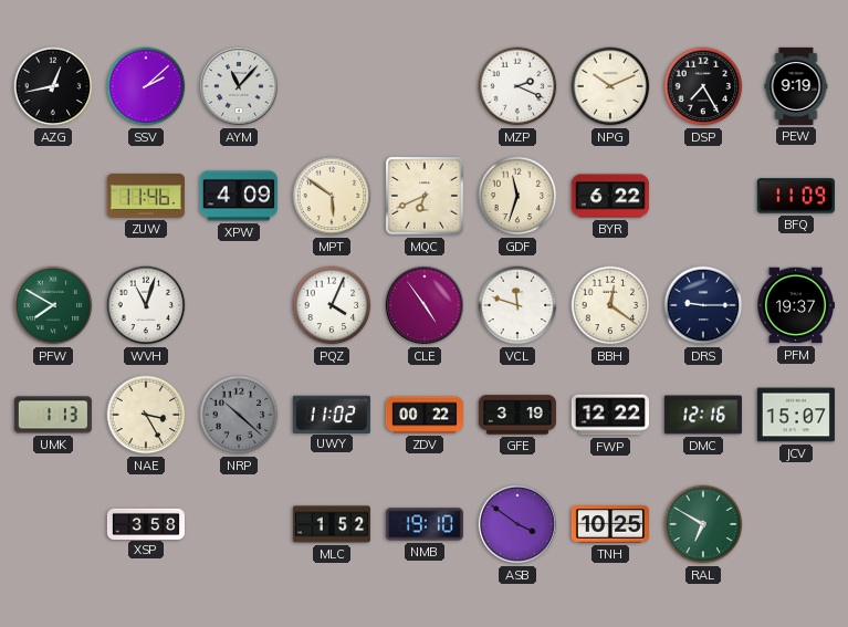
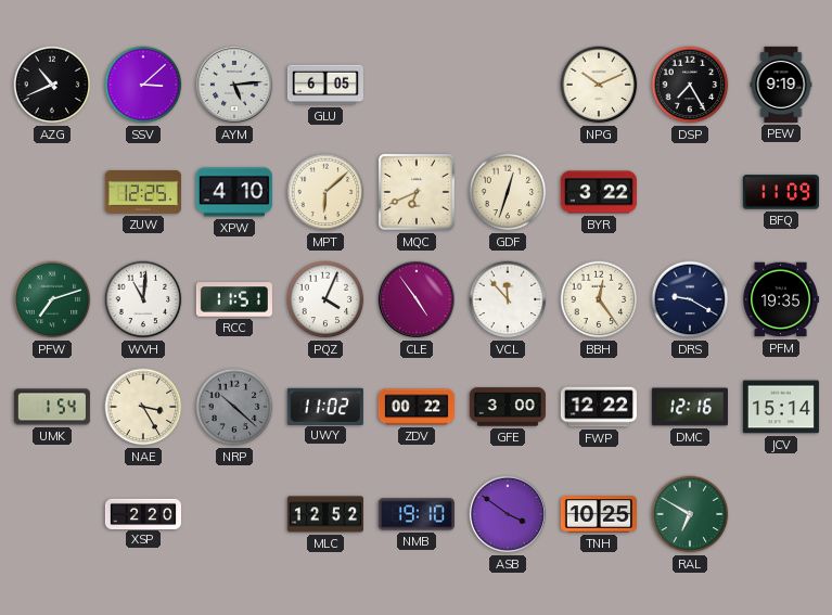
AZG: 12:43 -> 10:41 (52, 85)
SSV: 2:08 -> 3:08 (143, 85)
AYM: 11:07 -> 5:14 (234, 85)
GLU: none -> 6:05 (325, 85)
MZP: 2:19 -> none (517, 86)
ZUW: 11:46 -> 12:25 (143, 192)
XPW: 4:09 -> 4:10 (234, 192)
MPT: 5:51 -> 6:08 (325, 192)
GDF: 11:33 -> 12:33 (508, 192)
BYR: 6:22 -> 3:22 (599, 192)
PFW: 7:50 -> 7:12 (52, 299)
WVH: 11:03 -> 11:01 (143, 299)
RCC: none -> 11:51 (234, 299)
VCL: 11:48 -> 11:53 (508, 299)
BBH: 12:21 -> 12:24 (599, 299)
DRS: 9:15 -> 9:20 (690, 299)
PFM: 19:37 -> 19:35 (781, 299)
UMK: 1:13 -> 1:54 (52, 407)
GFE: 3:19 -> 3:00 (508, 407)
JCV: 15:07 -> 15:14 (781, 407)
XSP: 3:58 -> 2:20 (143, 513)
MLC: 1:52 -> 12:52 (325, 514)
